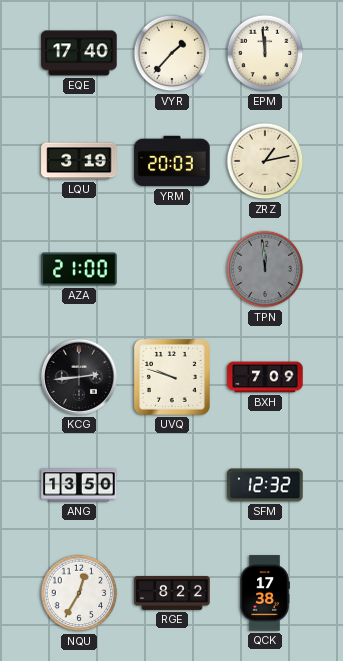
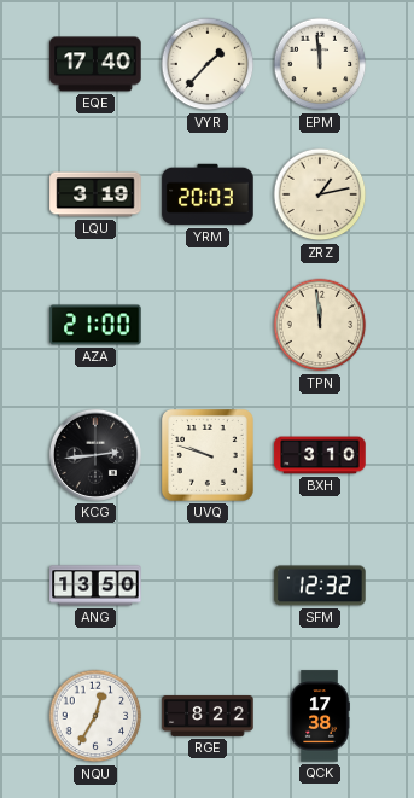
TPN dial: grey -> cream (320, 325)
BXH: 7:09 -> 3:10 (320, 455)
